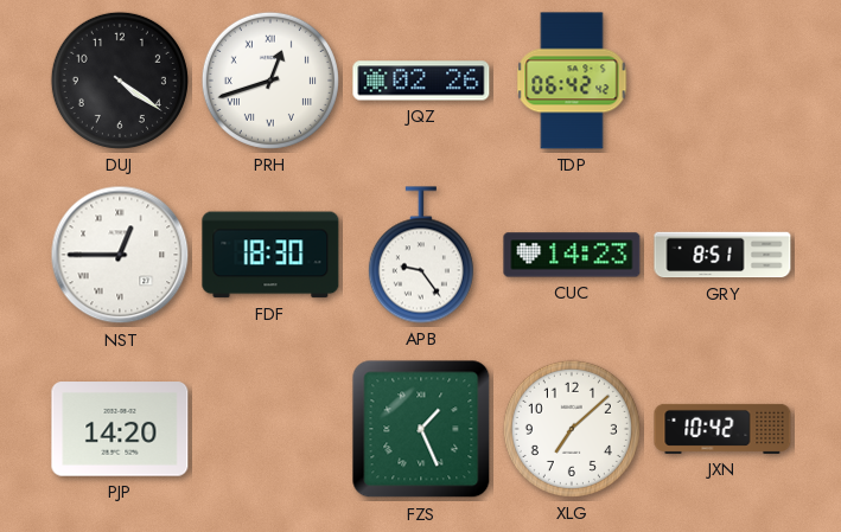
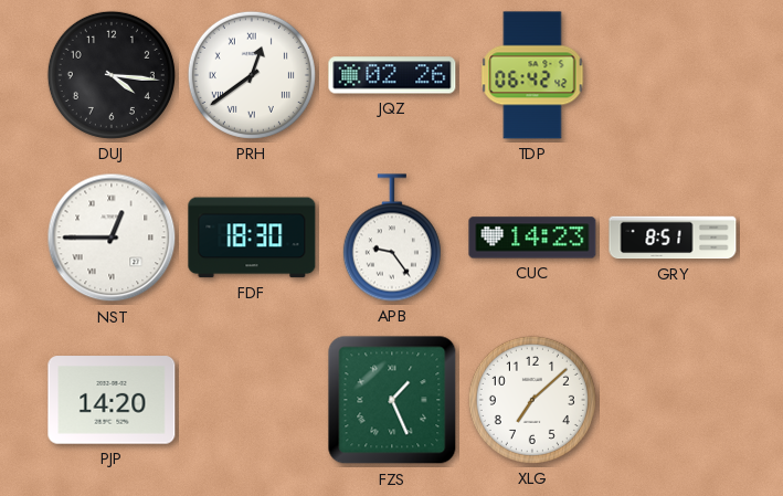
DUJ: 4:21 -> 4:16 (112, 75)
PRH: 12:42 -> 12:39 (252, 75)
JXN: 10:42 -> none (722, 429)
